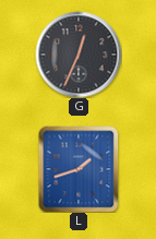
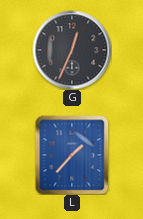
L: 1:42 -> 1:37 (72, 155)
